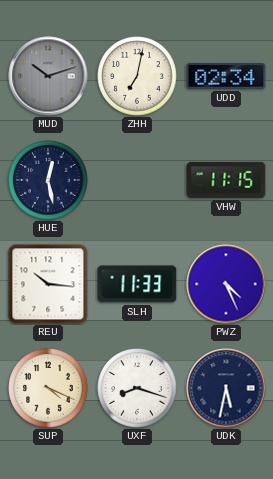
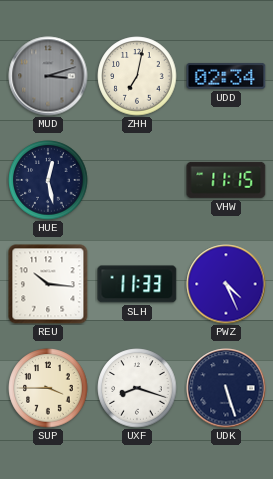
MUD: 10:12 -> 3:12 (48, 76)
SUP: 4:19 -> 3:45 (48, 388)
UDK: 5:32 -> 5:27 (226, 388)
